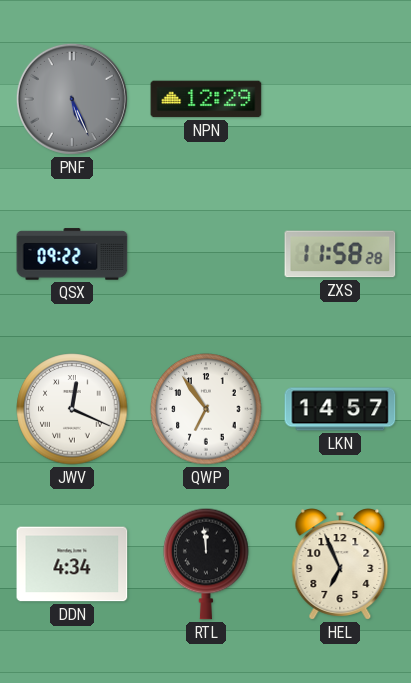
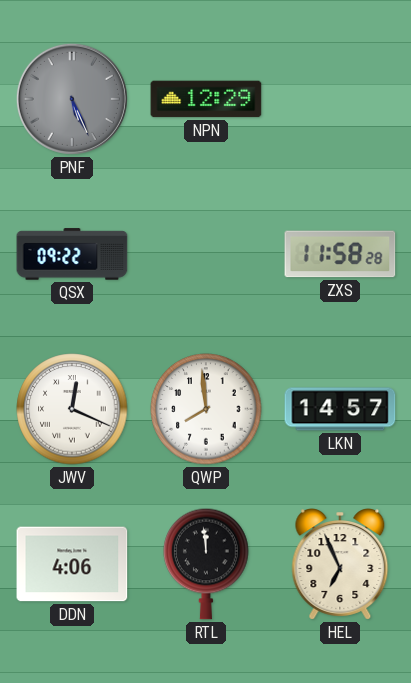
QWP: 6:54 -> 7:59 (206, 409)
DDN: 4:34 -> 4:06 (72, 564)
